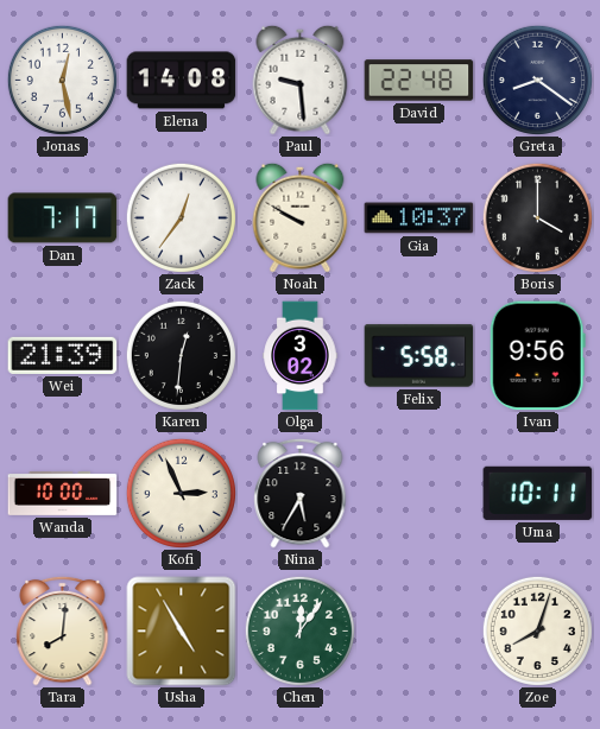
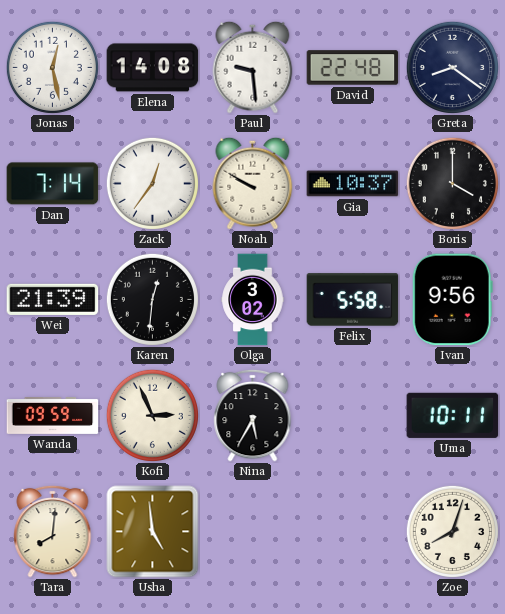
Dan: 7:17 -> 7:14 (53, 184)
Wanda: 10:00 -> 09:59 (53, 416)
Usha: 4:55 -> 4:59 (153, 532)
Chen: 12:06 -> none (299, 630)
